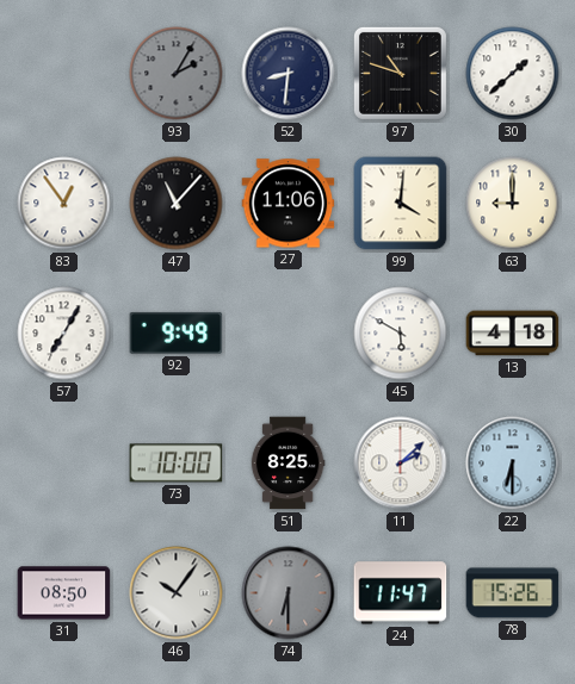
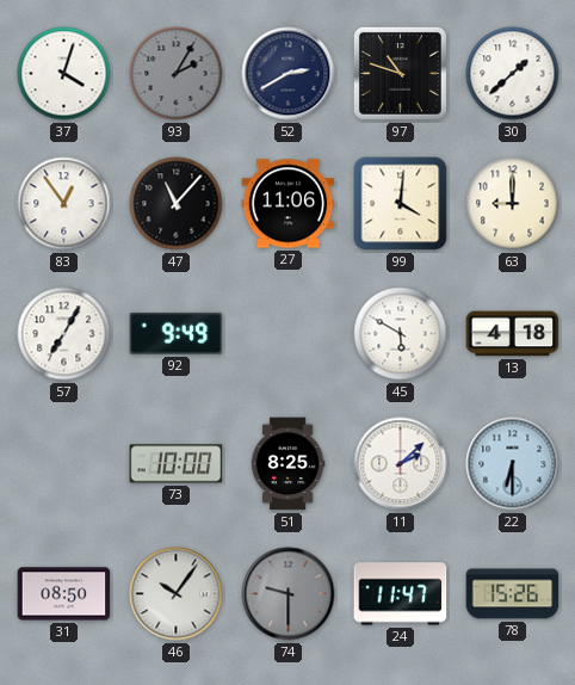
37: none -> 4:03 (64, 74)
52: 8:31 -> 2:40 (289, 74)
74: 6:30 -> 9:30 (289, 594)
